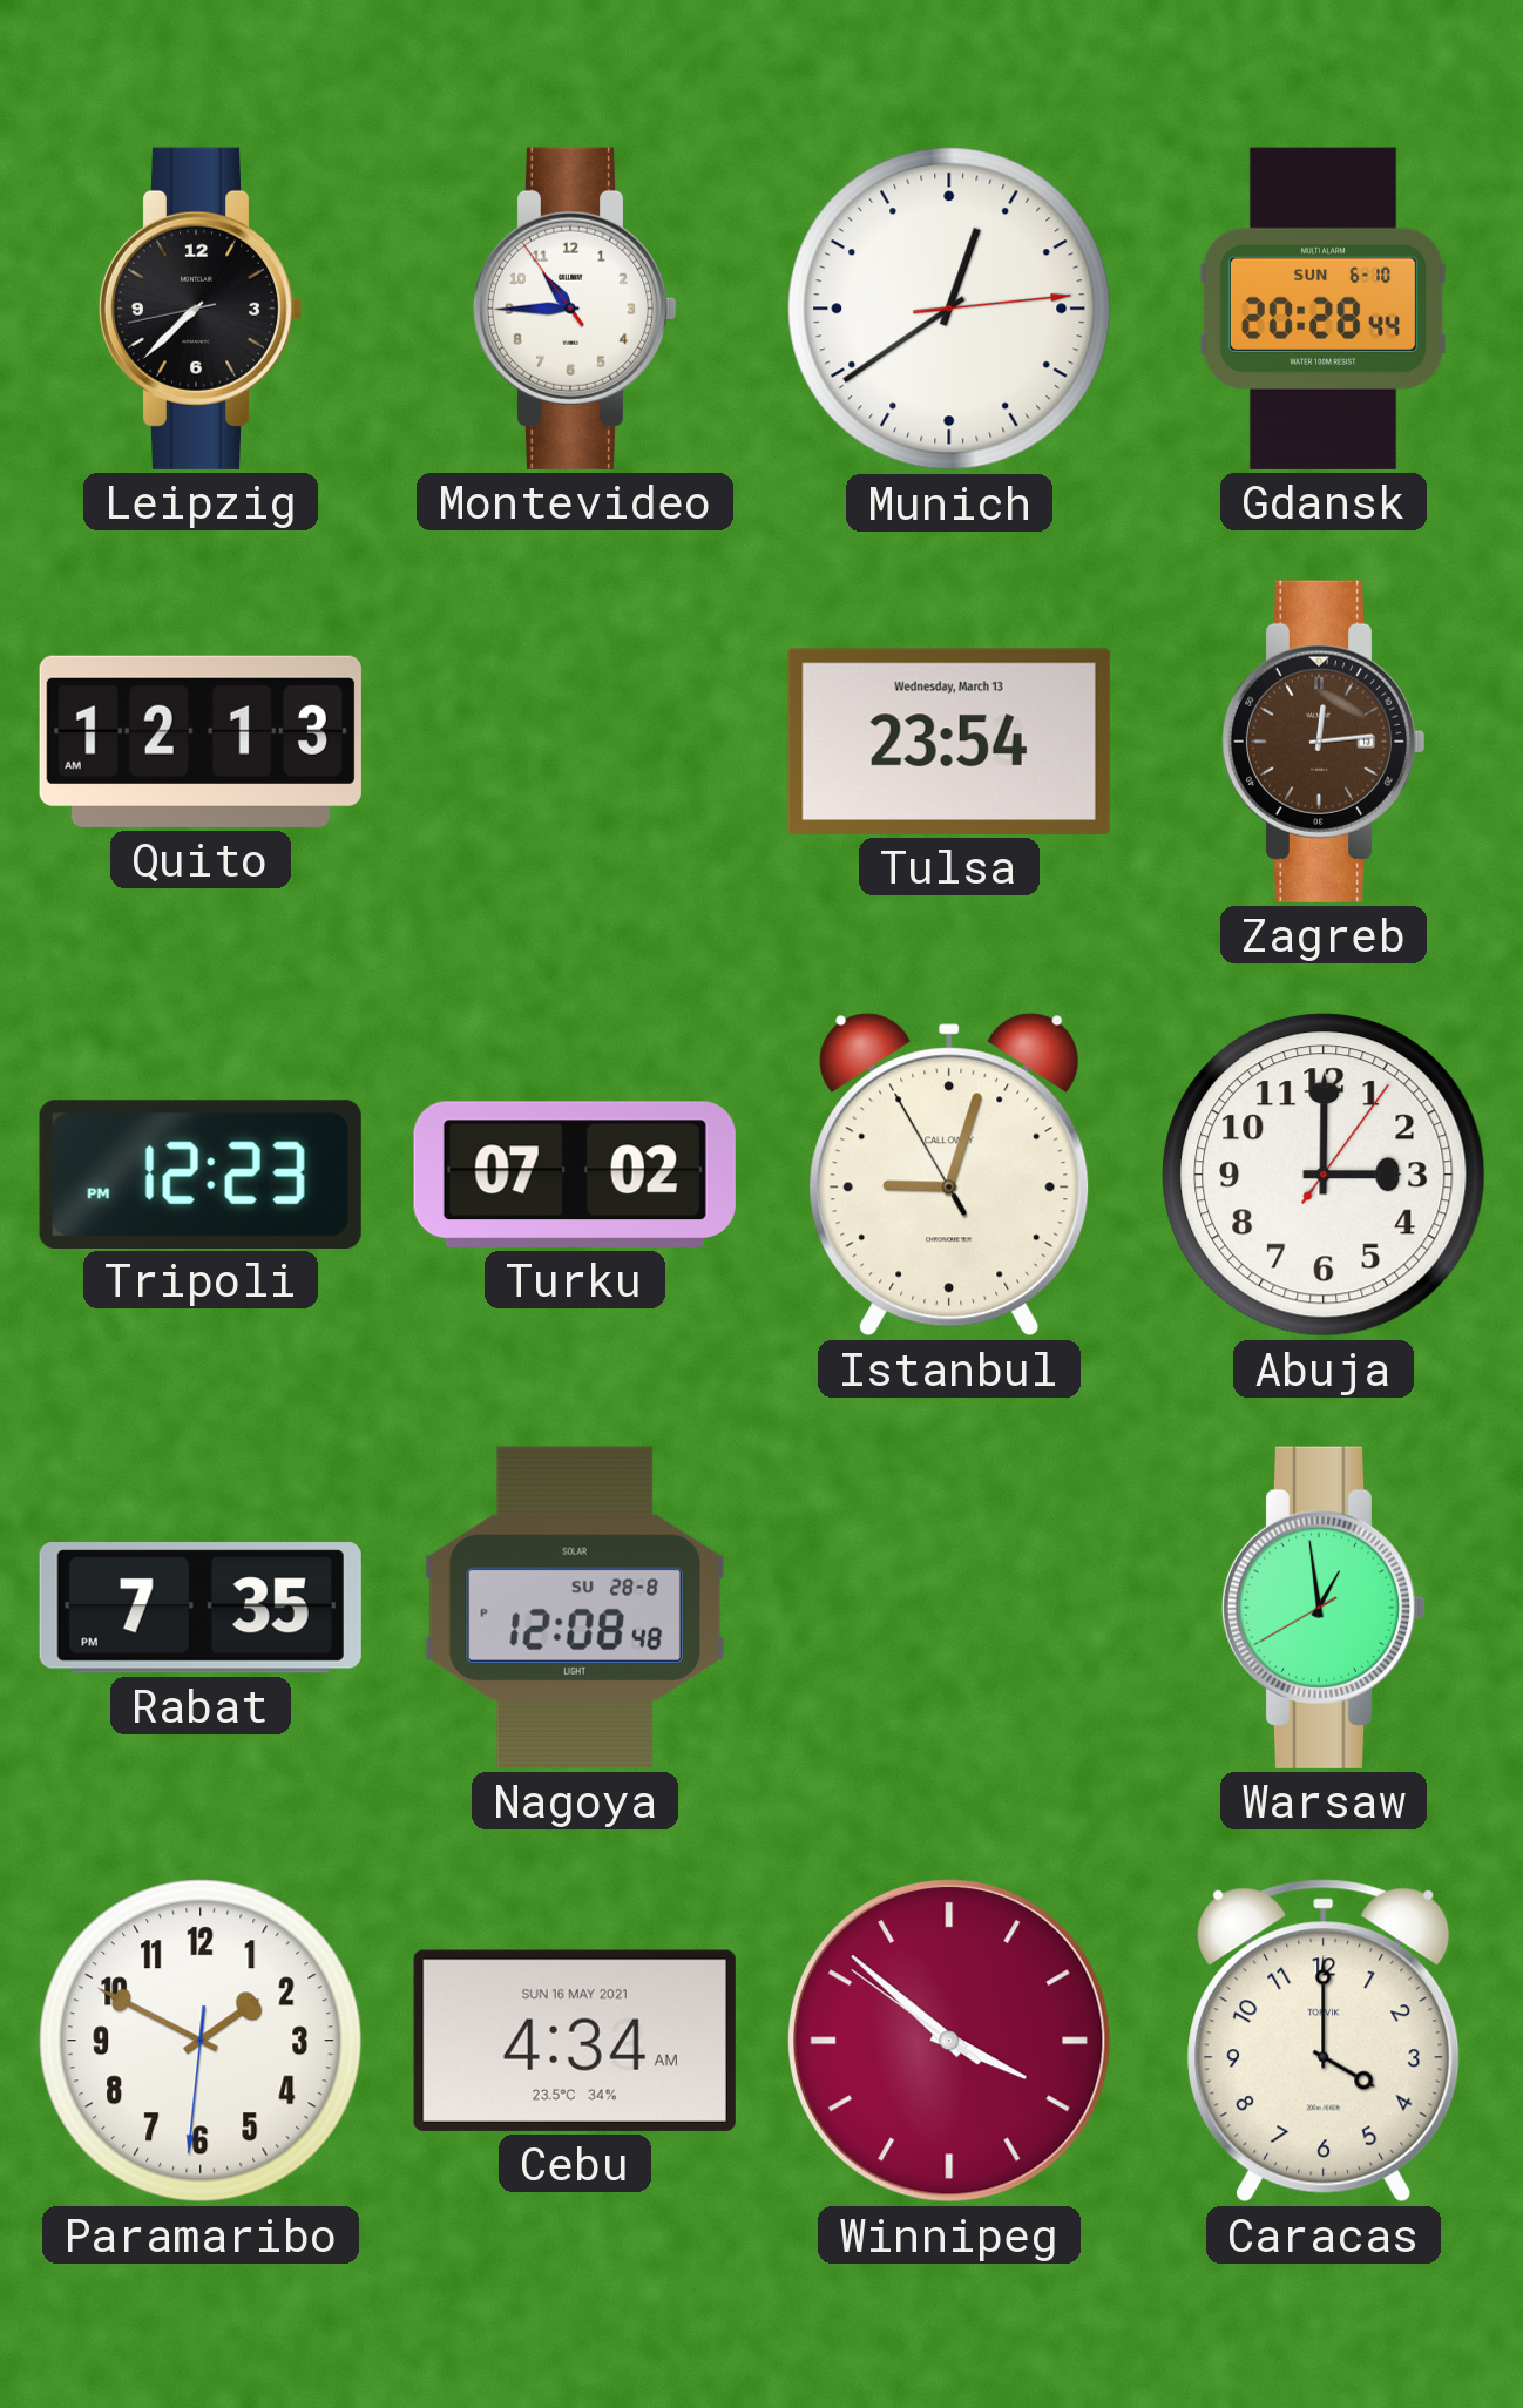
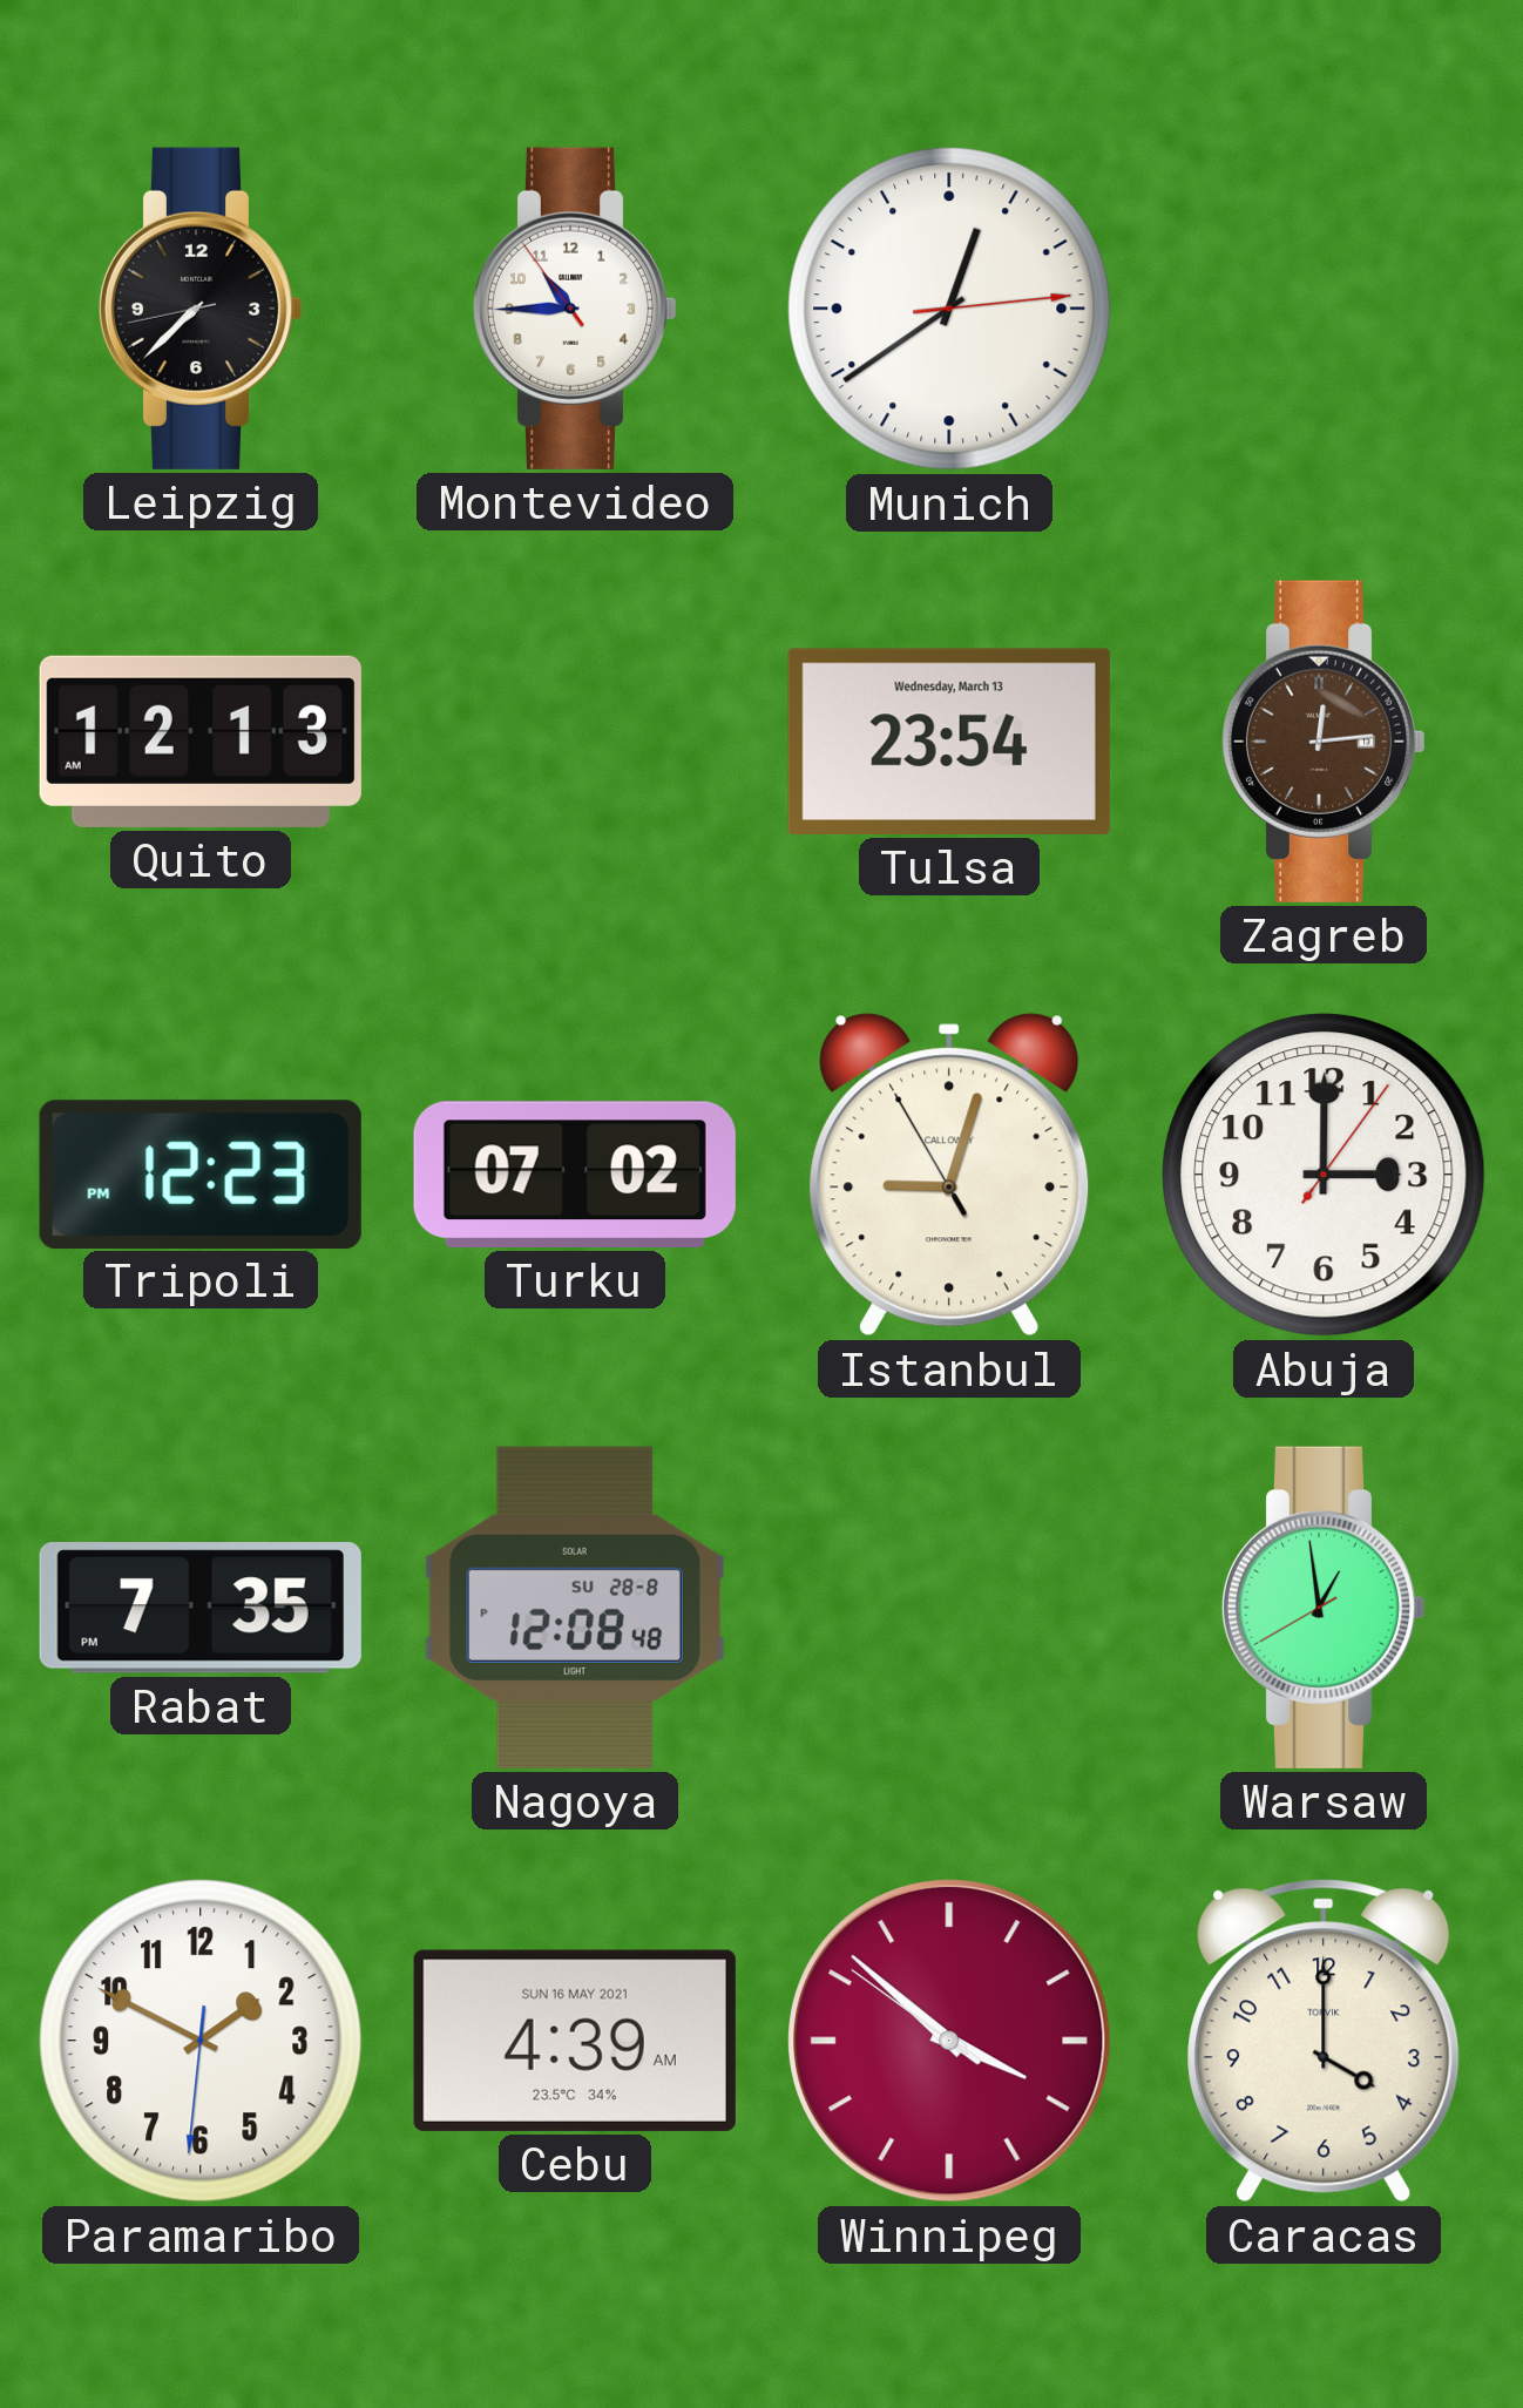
Gdansk: 20:28 -> none (1324, 309)
Cebu: 4:34 -> 4:39 (575, 2041)
